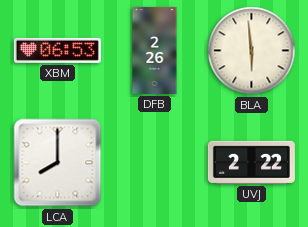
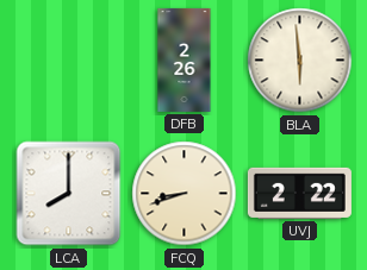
XBM: 06:53 -> none (57, 50)
FCQ: none -> 8:42 (185, 194)
